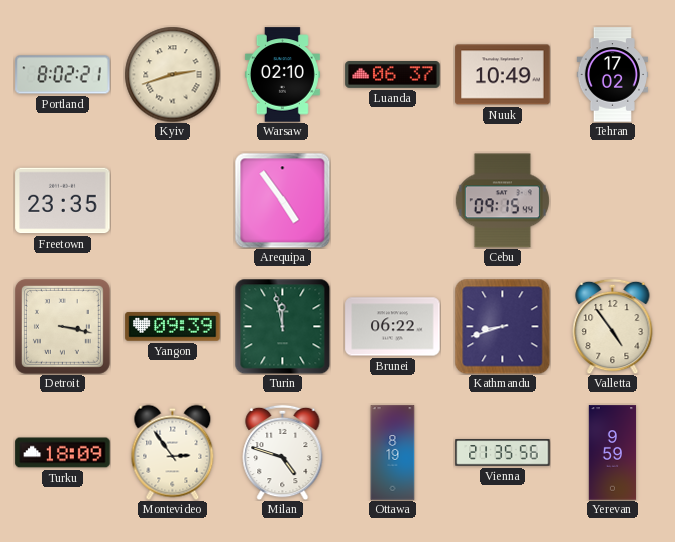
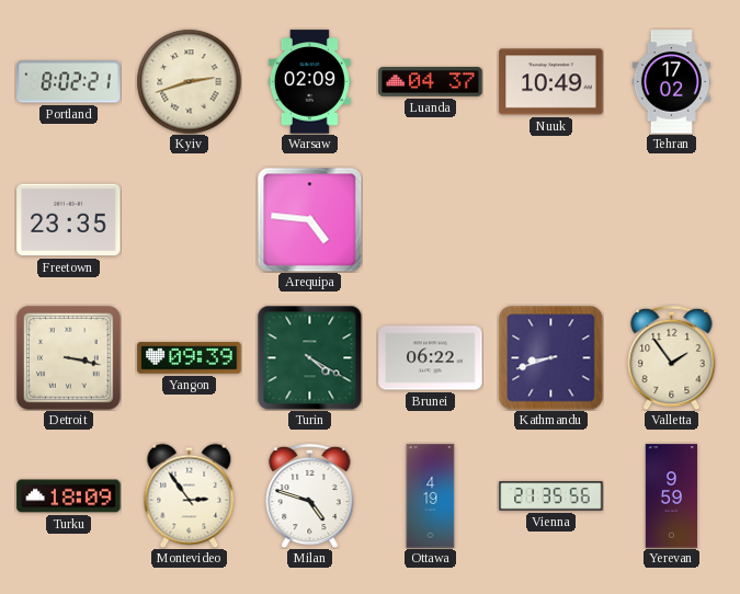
Warsaw: 02:10 -> 02:09 (309, 82)
Luanda: 06:37 -> 04:37 (431, 82)
Arequipa: 4:54 -> 4:46 (309, 219)
Cebu: 09:15 -> none (502, 201)
Turin: 11:58 -> 4:20 (309, 357)
Valletta: 4:54 -> 1:54 (672, 357)
Ottawa: 8:19 -> 4:19 (431, 496)
